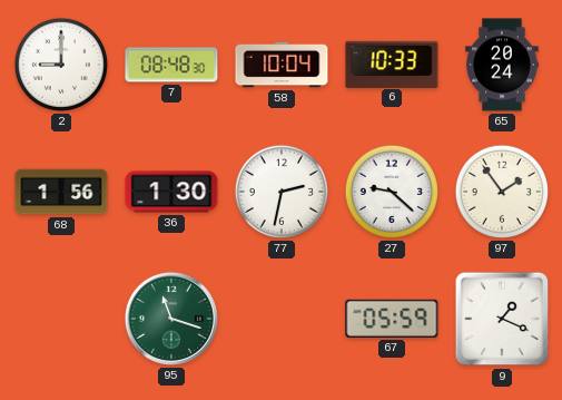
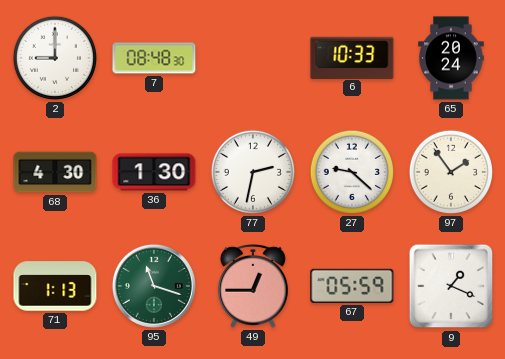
58: 10:04 -> none (282, 65)
68: 1:56 -> 4:30 (55, 172)
71: none -> 1:13 (55, 286)
49: none -> 12:45 (254, 286)
